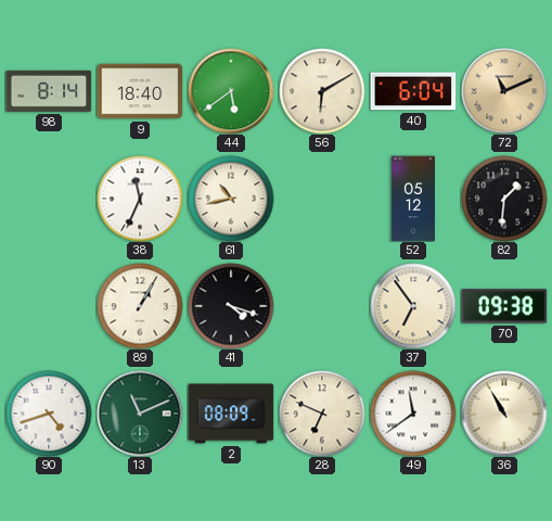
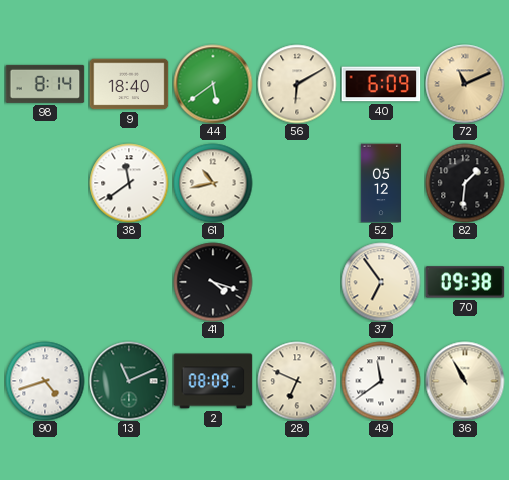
40: 6:04 -> 6:09 (381, 84)
38: 11:34 -> 11:39 (129, 183)
89: 1:05 -> none (140, 306)
